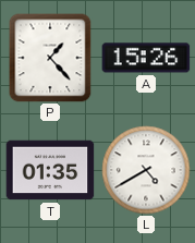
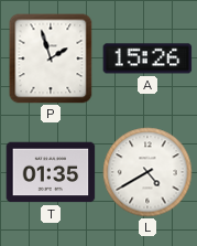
P: 1:23 -> 1:57 (51, 58)
